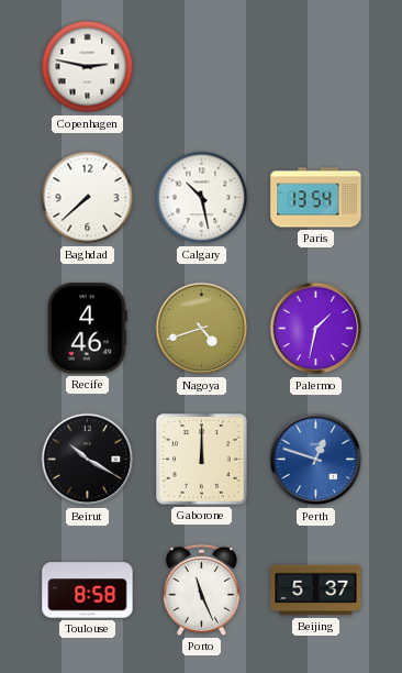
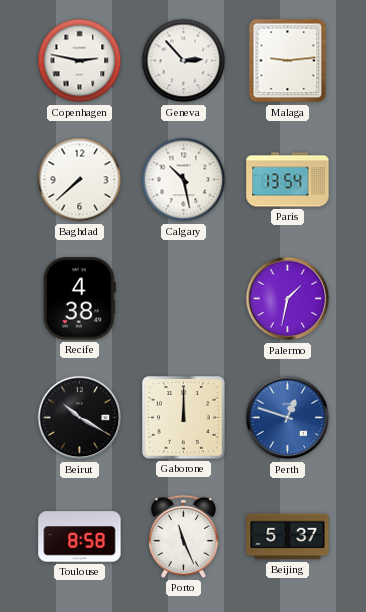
Geneva: none -> 2:53 (184, 61)
Malaga: none -> 9:14 (288, 61)
Recife: 4:46 -> 4:38 (79, 299)
Nagoya: 4:42 -> none (202, 329)
